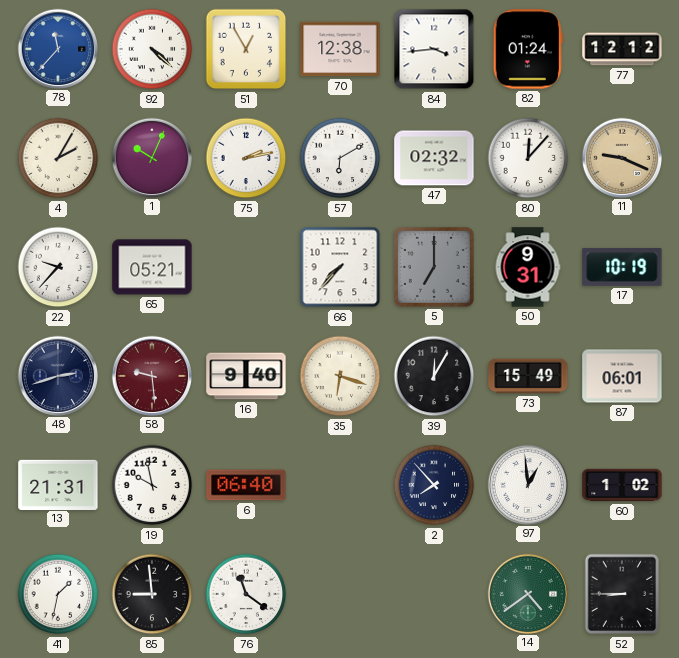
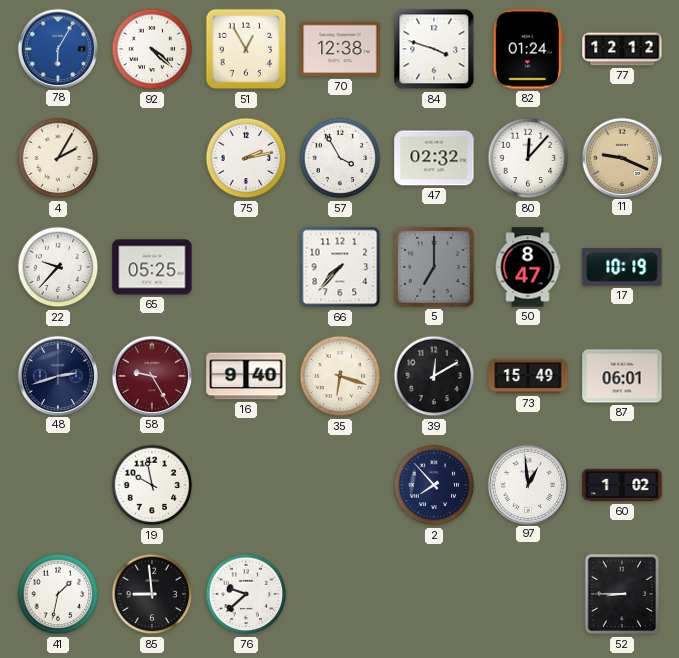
78: 11:37 -> 6:05 (57, 48)
84: 3:44 -> 3:48 (434, 49)
1: 10:04 -> none (151, 157)
57: 6:10 -> 3:55 (340, 158)
65: 05:21 -> 05:25 (152, 267)
50: 9:31 -> 8:47 (528, 267)
58: 9:29 -> 9:25 (151, 375)
39: 12:05 -> 12:10 (434, 376)
13: 21:31 -> none (58, 484)
6: 06:40 -> none (246, 485)
76: 11:21 -> 9:38 (246, 594)
14: 4:39 -> none (527, 593)
